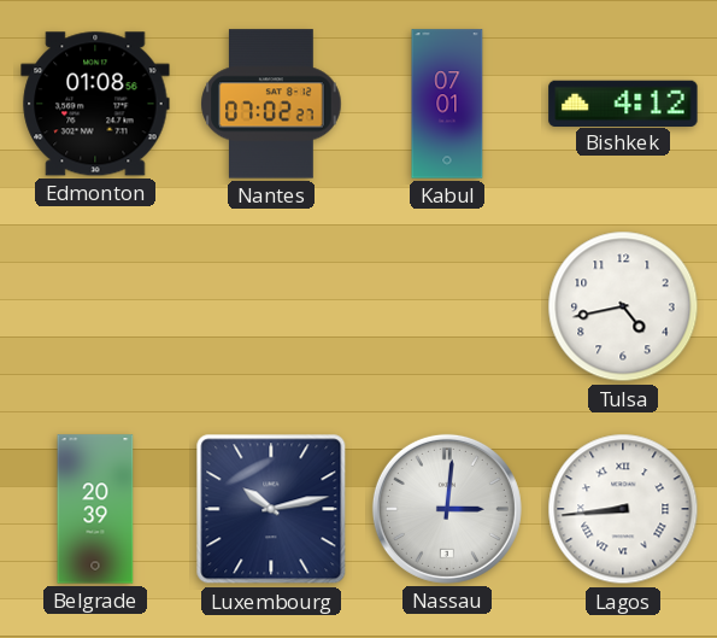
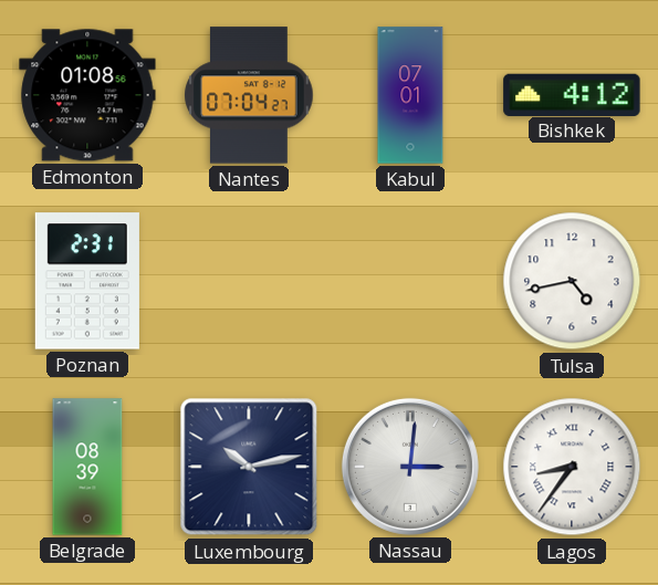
Nantes: 07:02 -> 07:04 (249, 95)
Poznan: none -> 2:31 (87, 281)
Belgrade: 20:39 -> 08:39 (87, 467)
Lagos: 8:44 -> 8:36 (572, 467)
